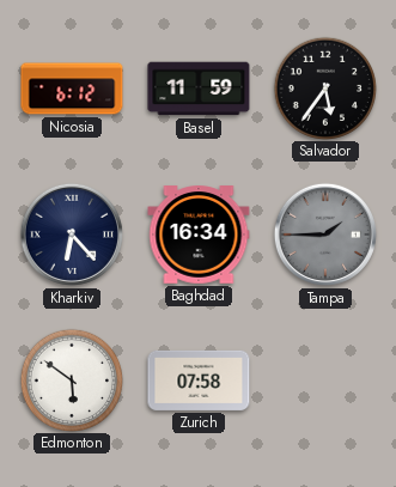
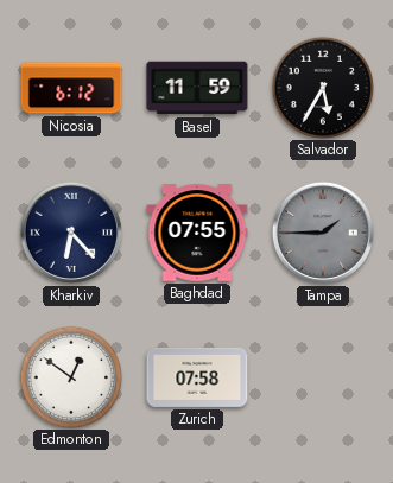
Salvador: 5:36 -> 5:35 (322, 87)
Baghdad: 16:34 -> 07:55 (197, 233)
Edmonton: 5:51 -> 12:51 (70, 376)
